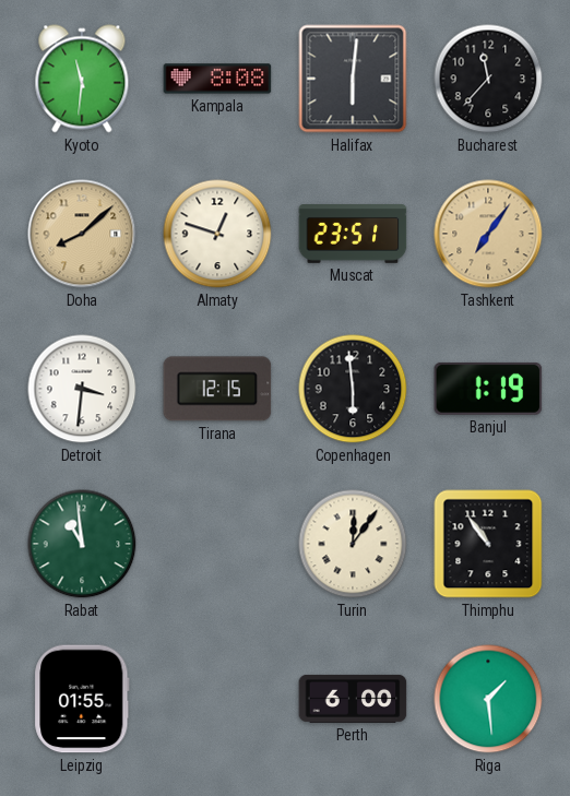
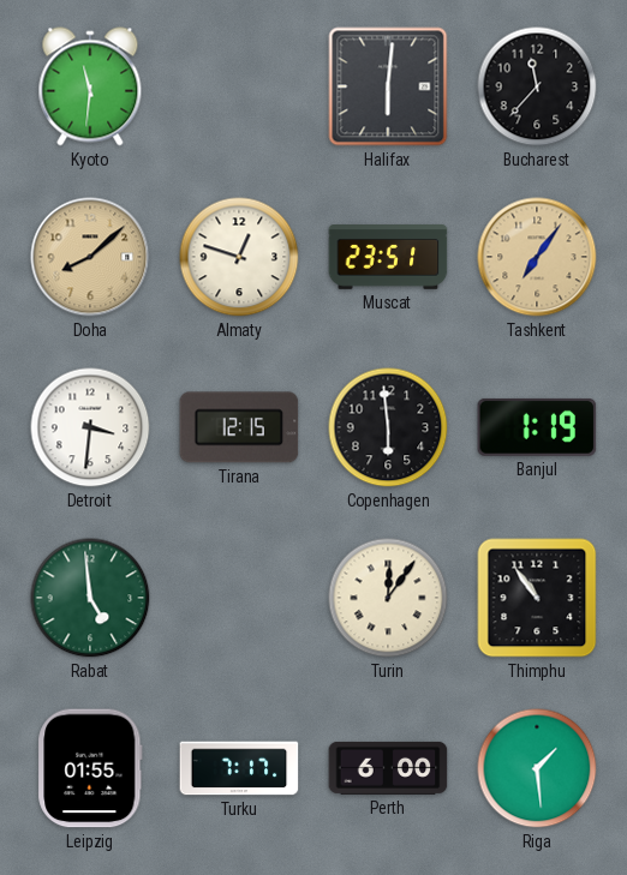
Kampala: 8:08 -> none (217, 79)
Rabat: 10:59 -> 4:59 (90, 598)
Turku: none -> 7:17 (239, 768)
